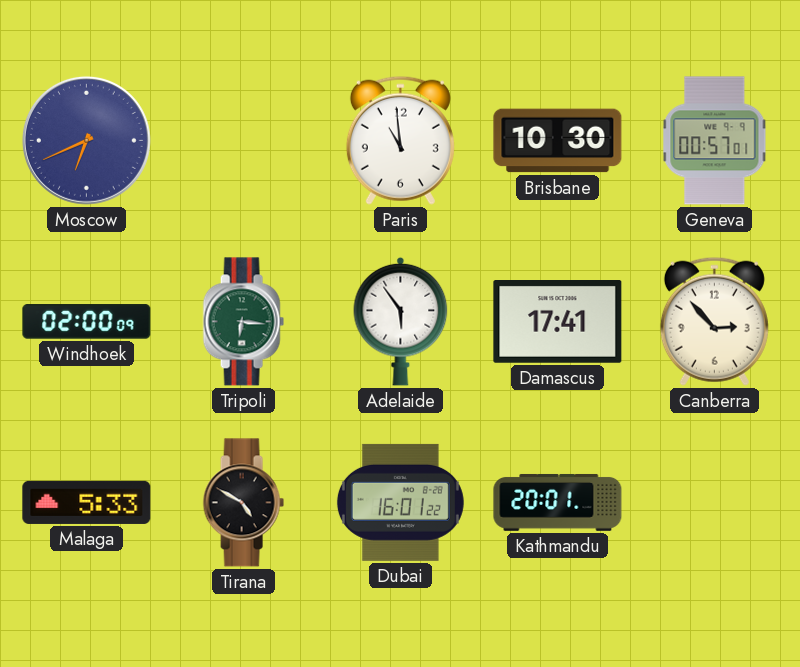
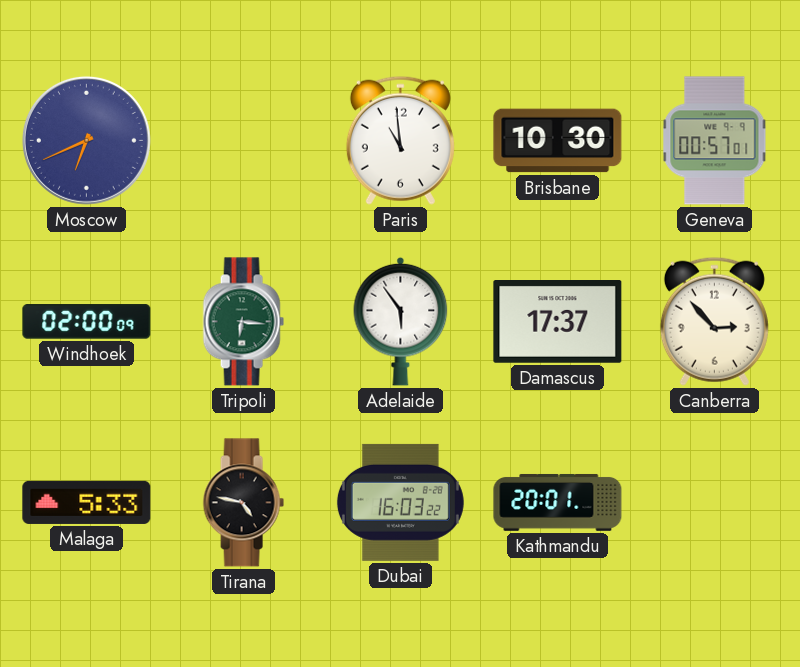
Damascus: 17:41 -> 17:37 (558, 322)
Tirana: 4:50 -> 4:47 (243, 503)
Dubai: 16:01 -> 16:03 (400, 502)
